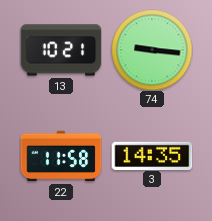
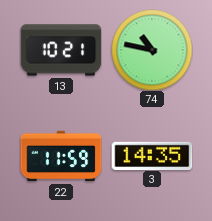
74: 9:16 -> 10:47 (152, 50)
22: 11:58 -> 11:59 (61, 156)
